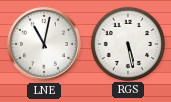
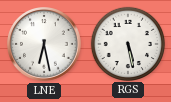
LNE: 11:02 -> 6:28 (45, 45)
